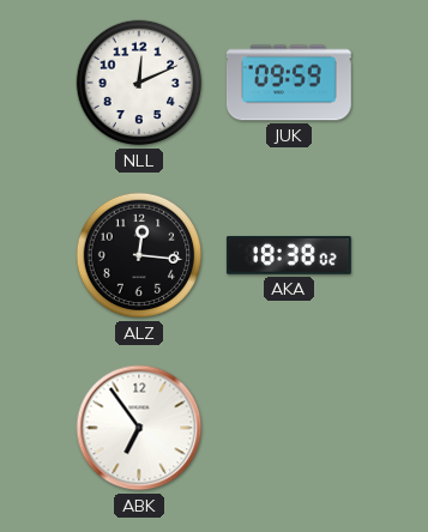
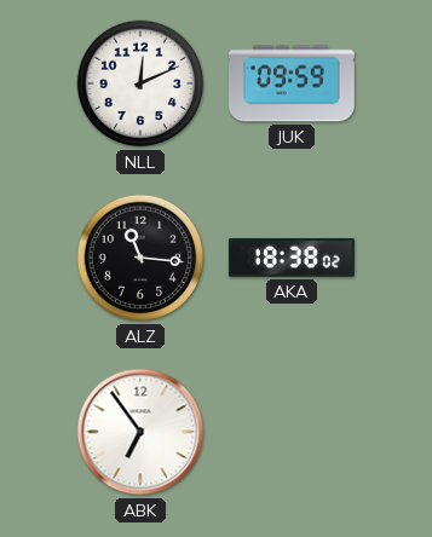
ALZ: 12:16 -> 11:16 (140, 258)
